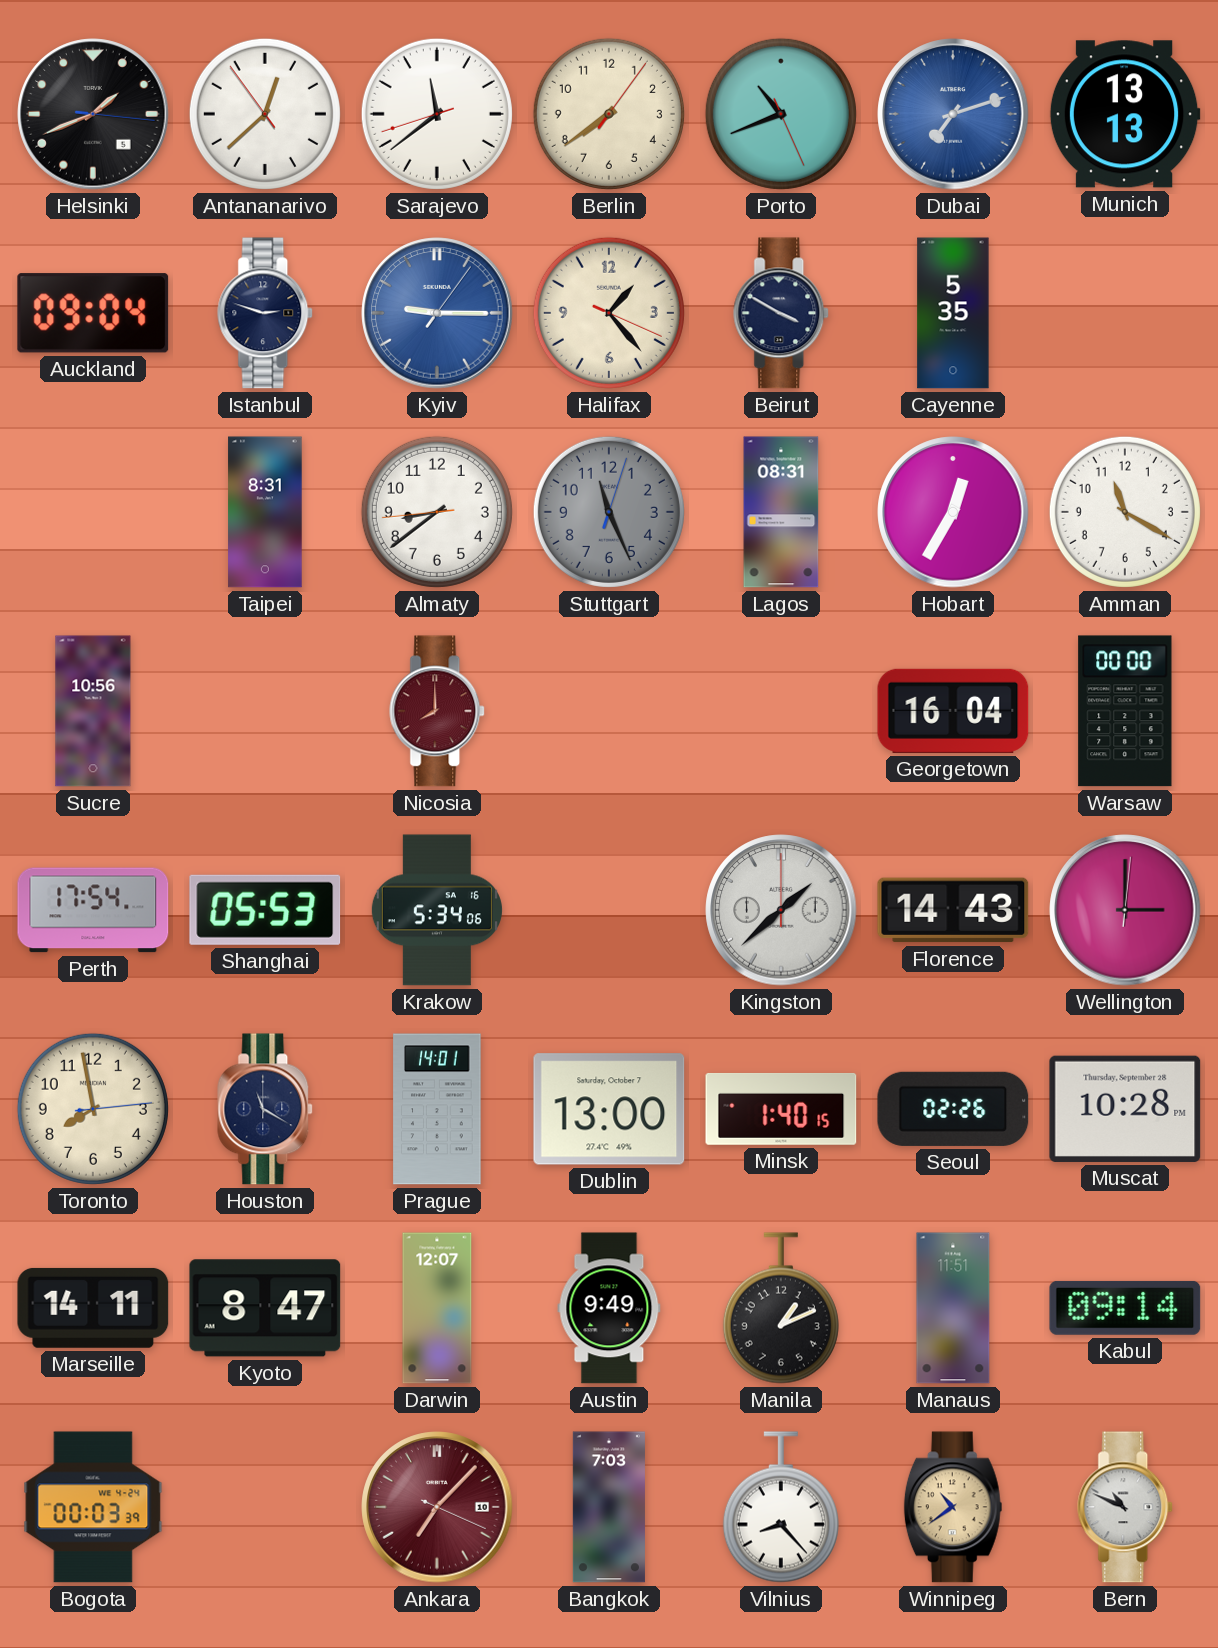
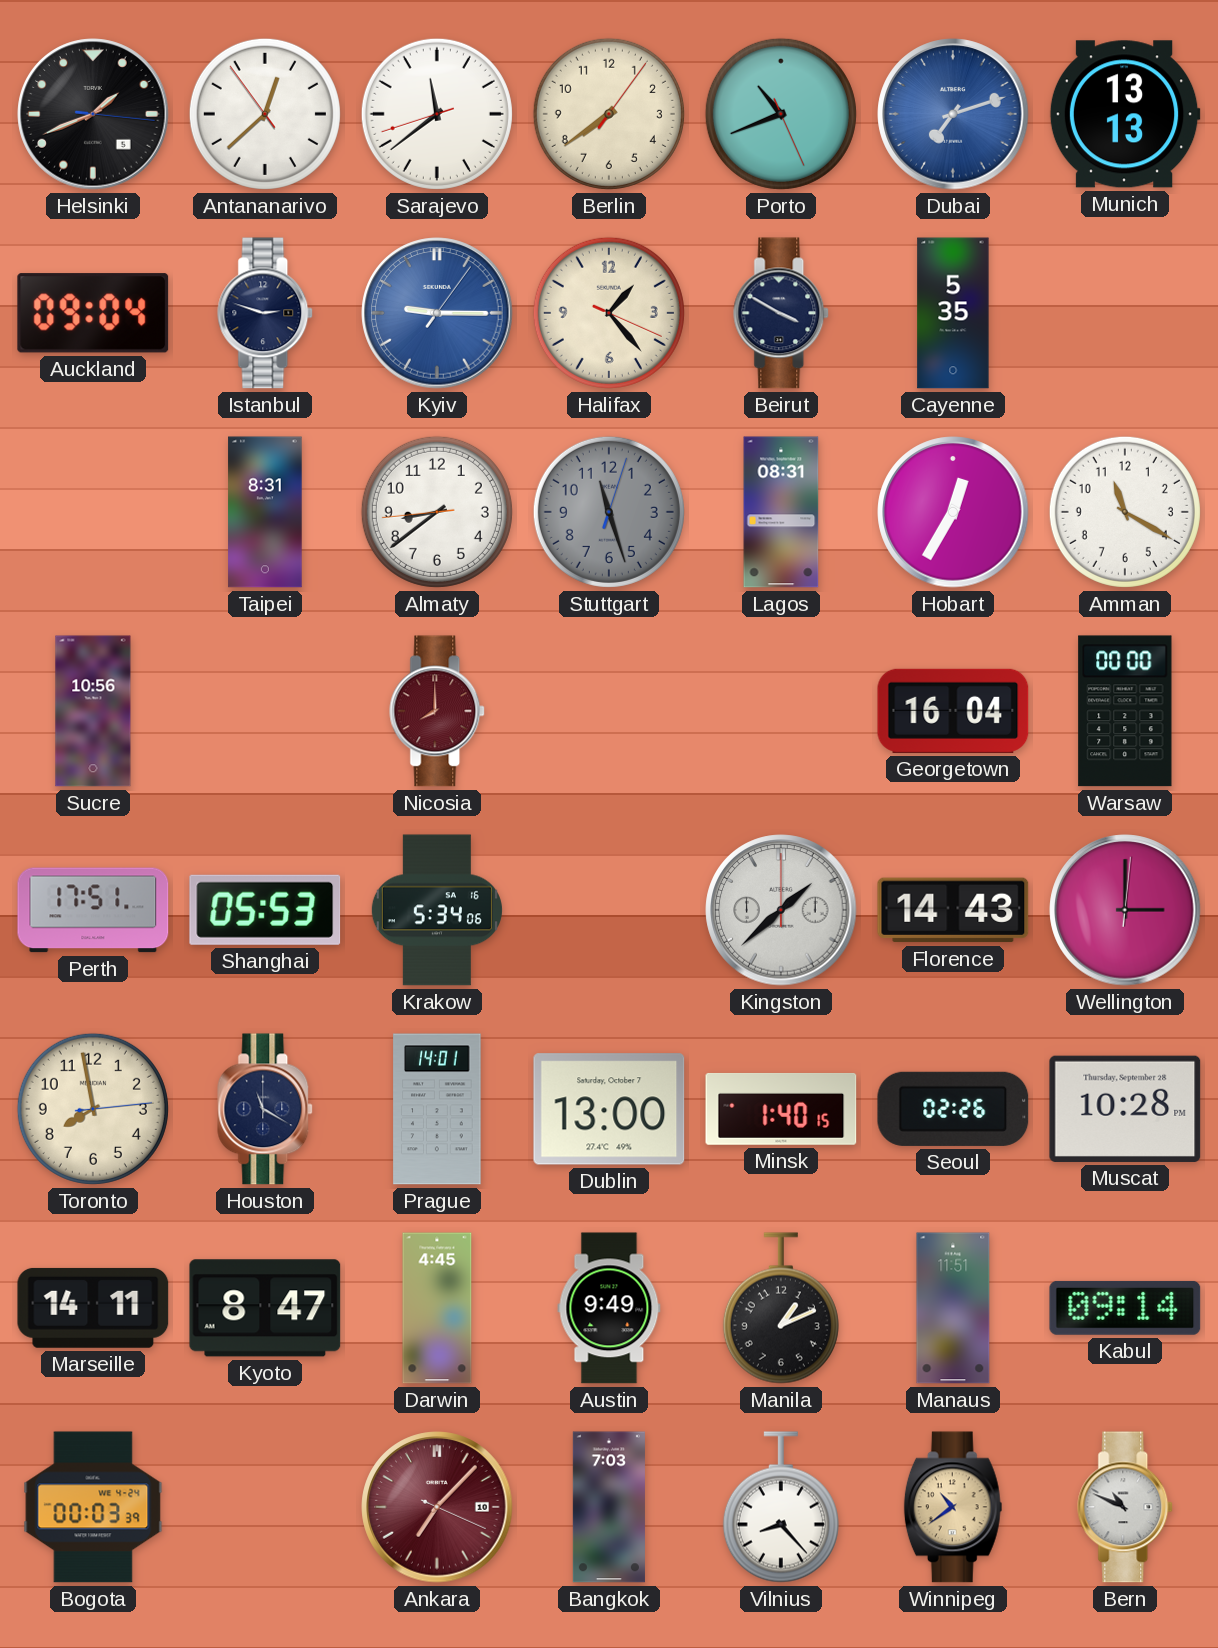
Stuttgart: 11:26 -> 11:27 (609, 512)
Perth: 17:54 -> 17:51 (93, 910)
Darwin: 12:07 -> 4:45 (437, 1308)
